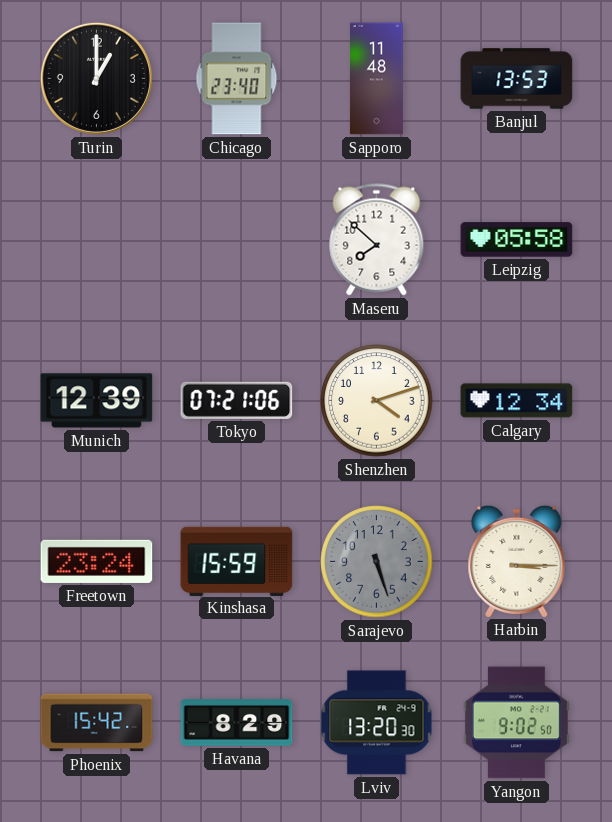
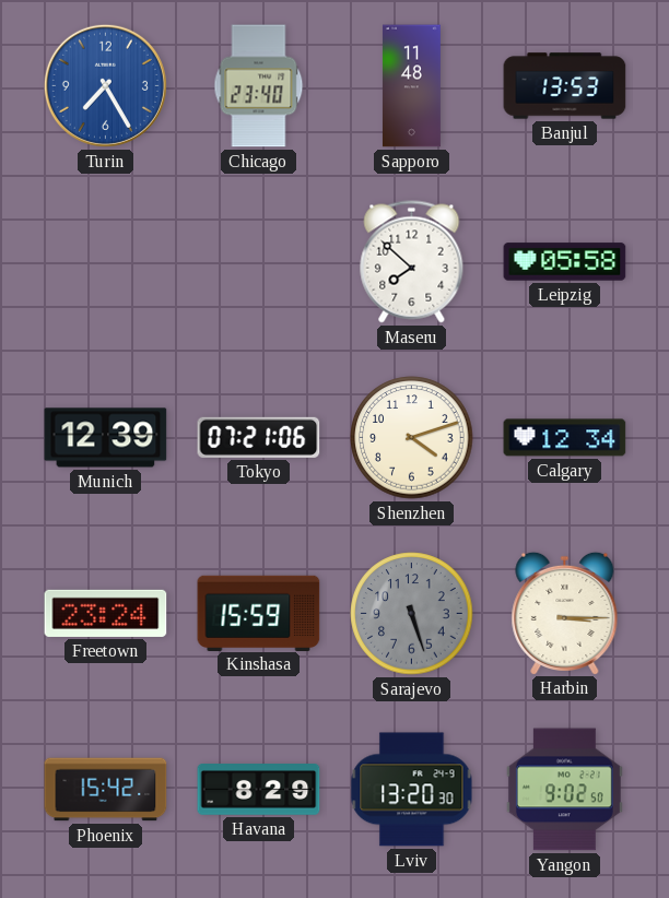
Turin: 1:00 -> 7:25 (105, 85)
Turin dial: black -> blue (105, 85)
